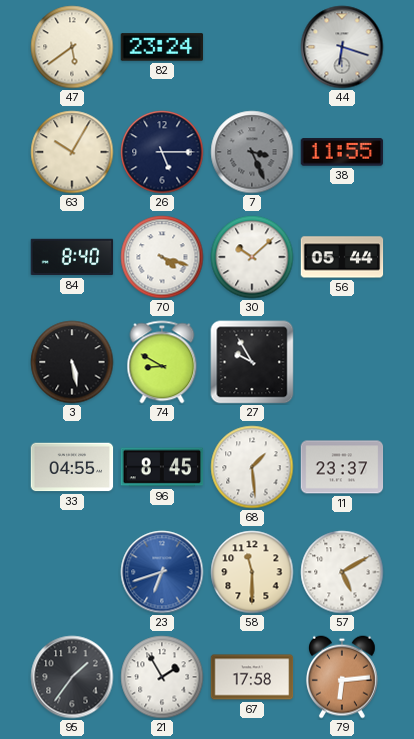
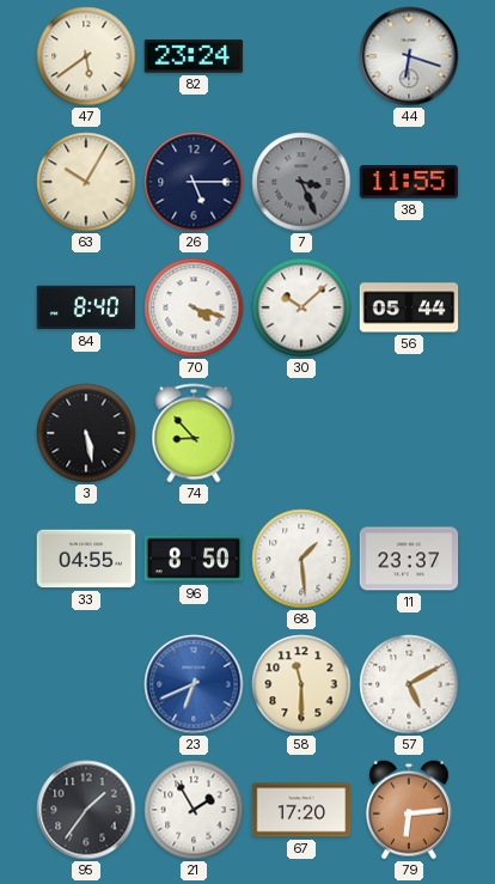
74: 8:50 -> 8:53 (194, 433)
27: 9:55 -> none (252, 362)
96: 8:45 -> 8:50 (194, 559)
23: 6:42 -> 6:41 (194, 684)
67: 17:58 -> 17:20 (301, 810)
